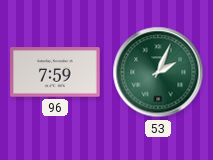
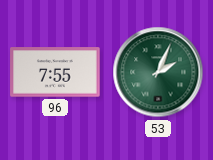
96: 7:59 -> 7:55 (55, 72)
